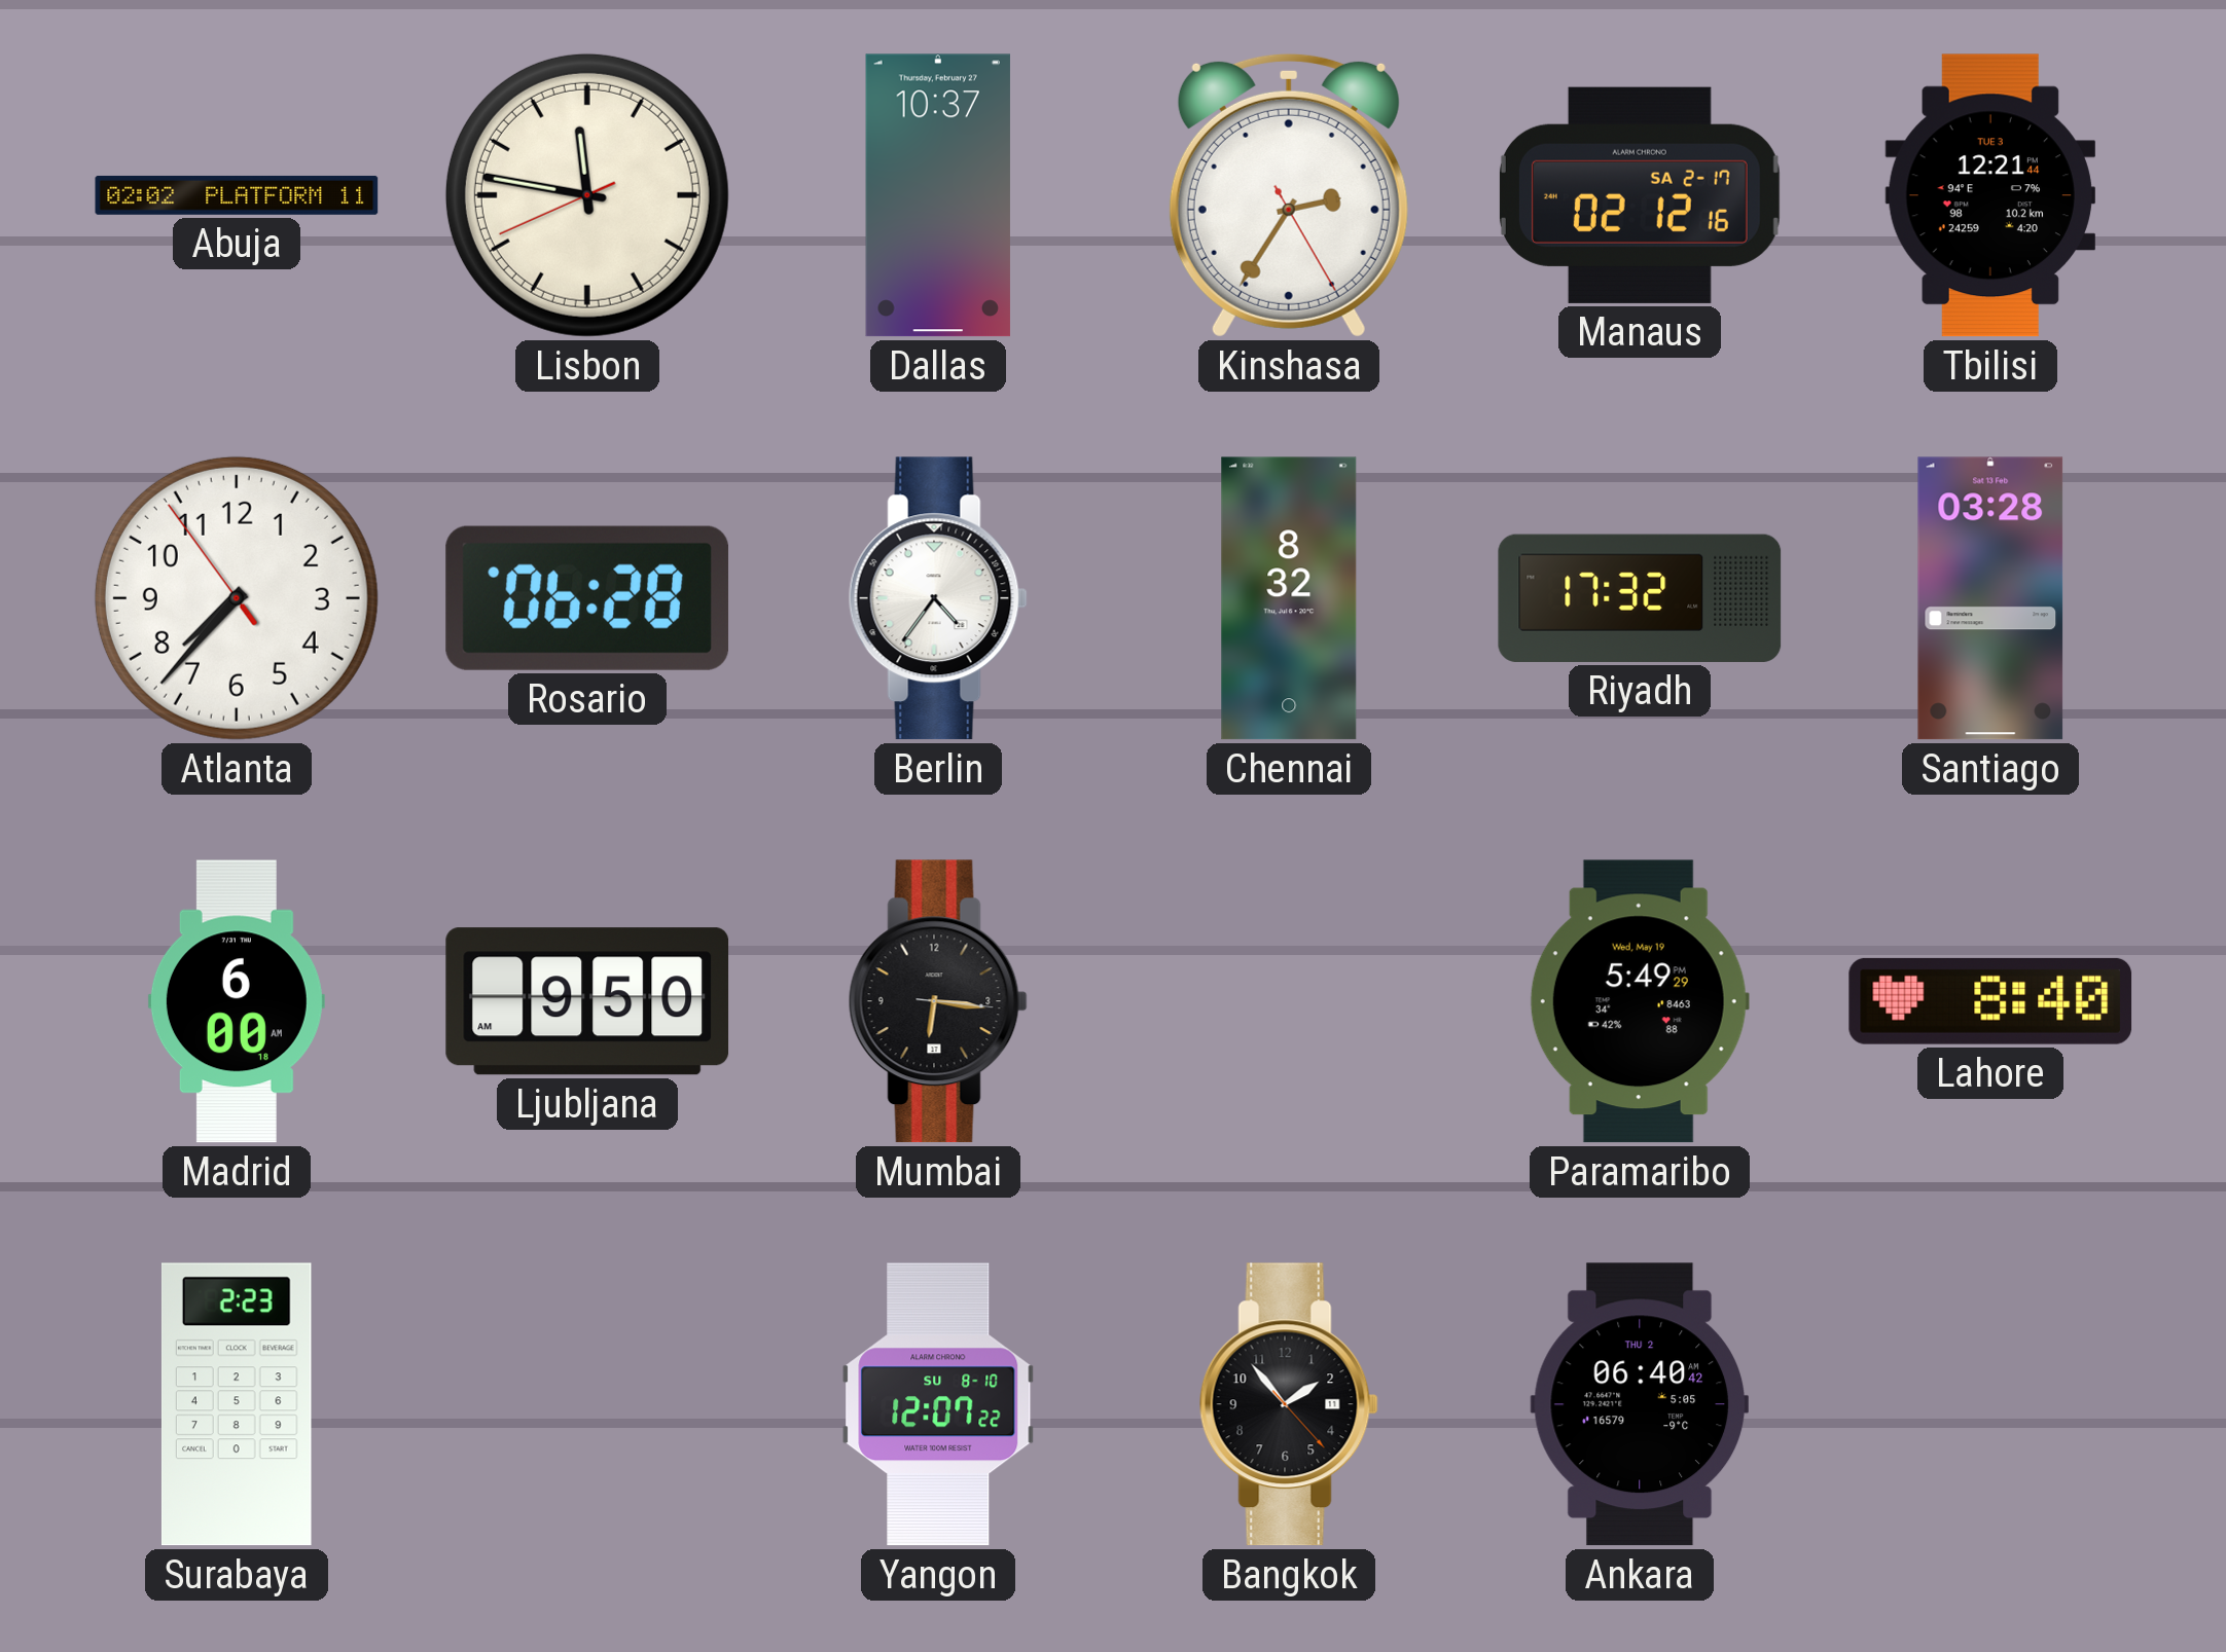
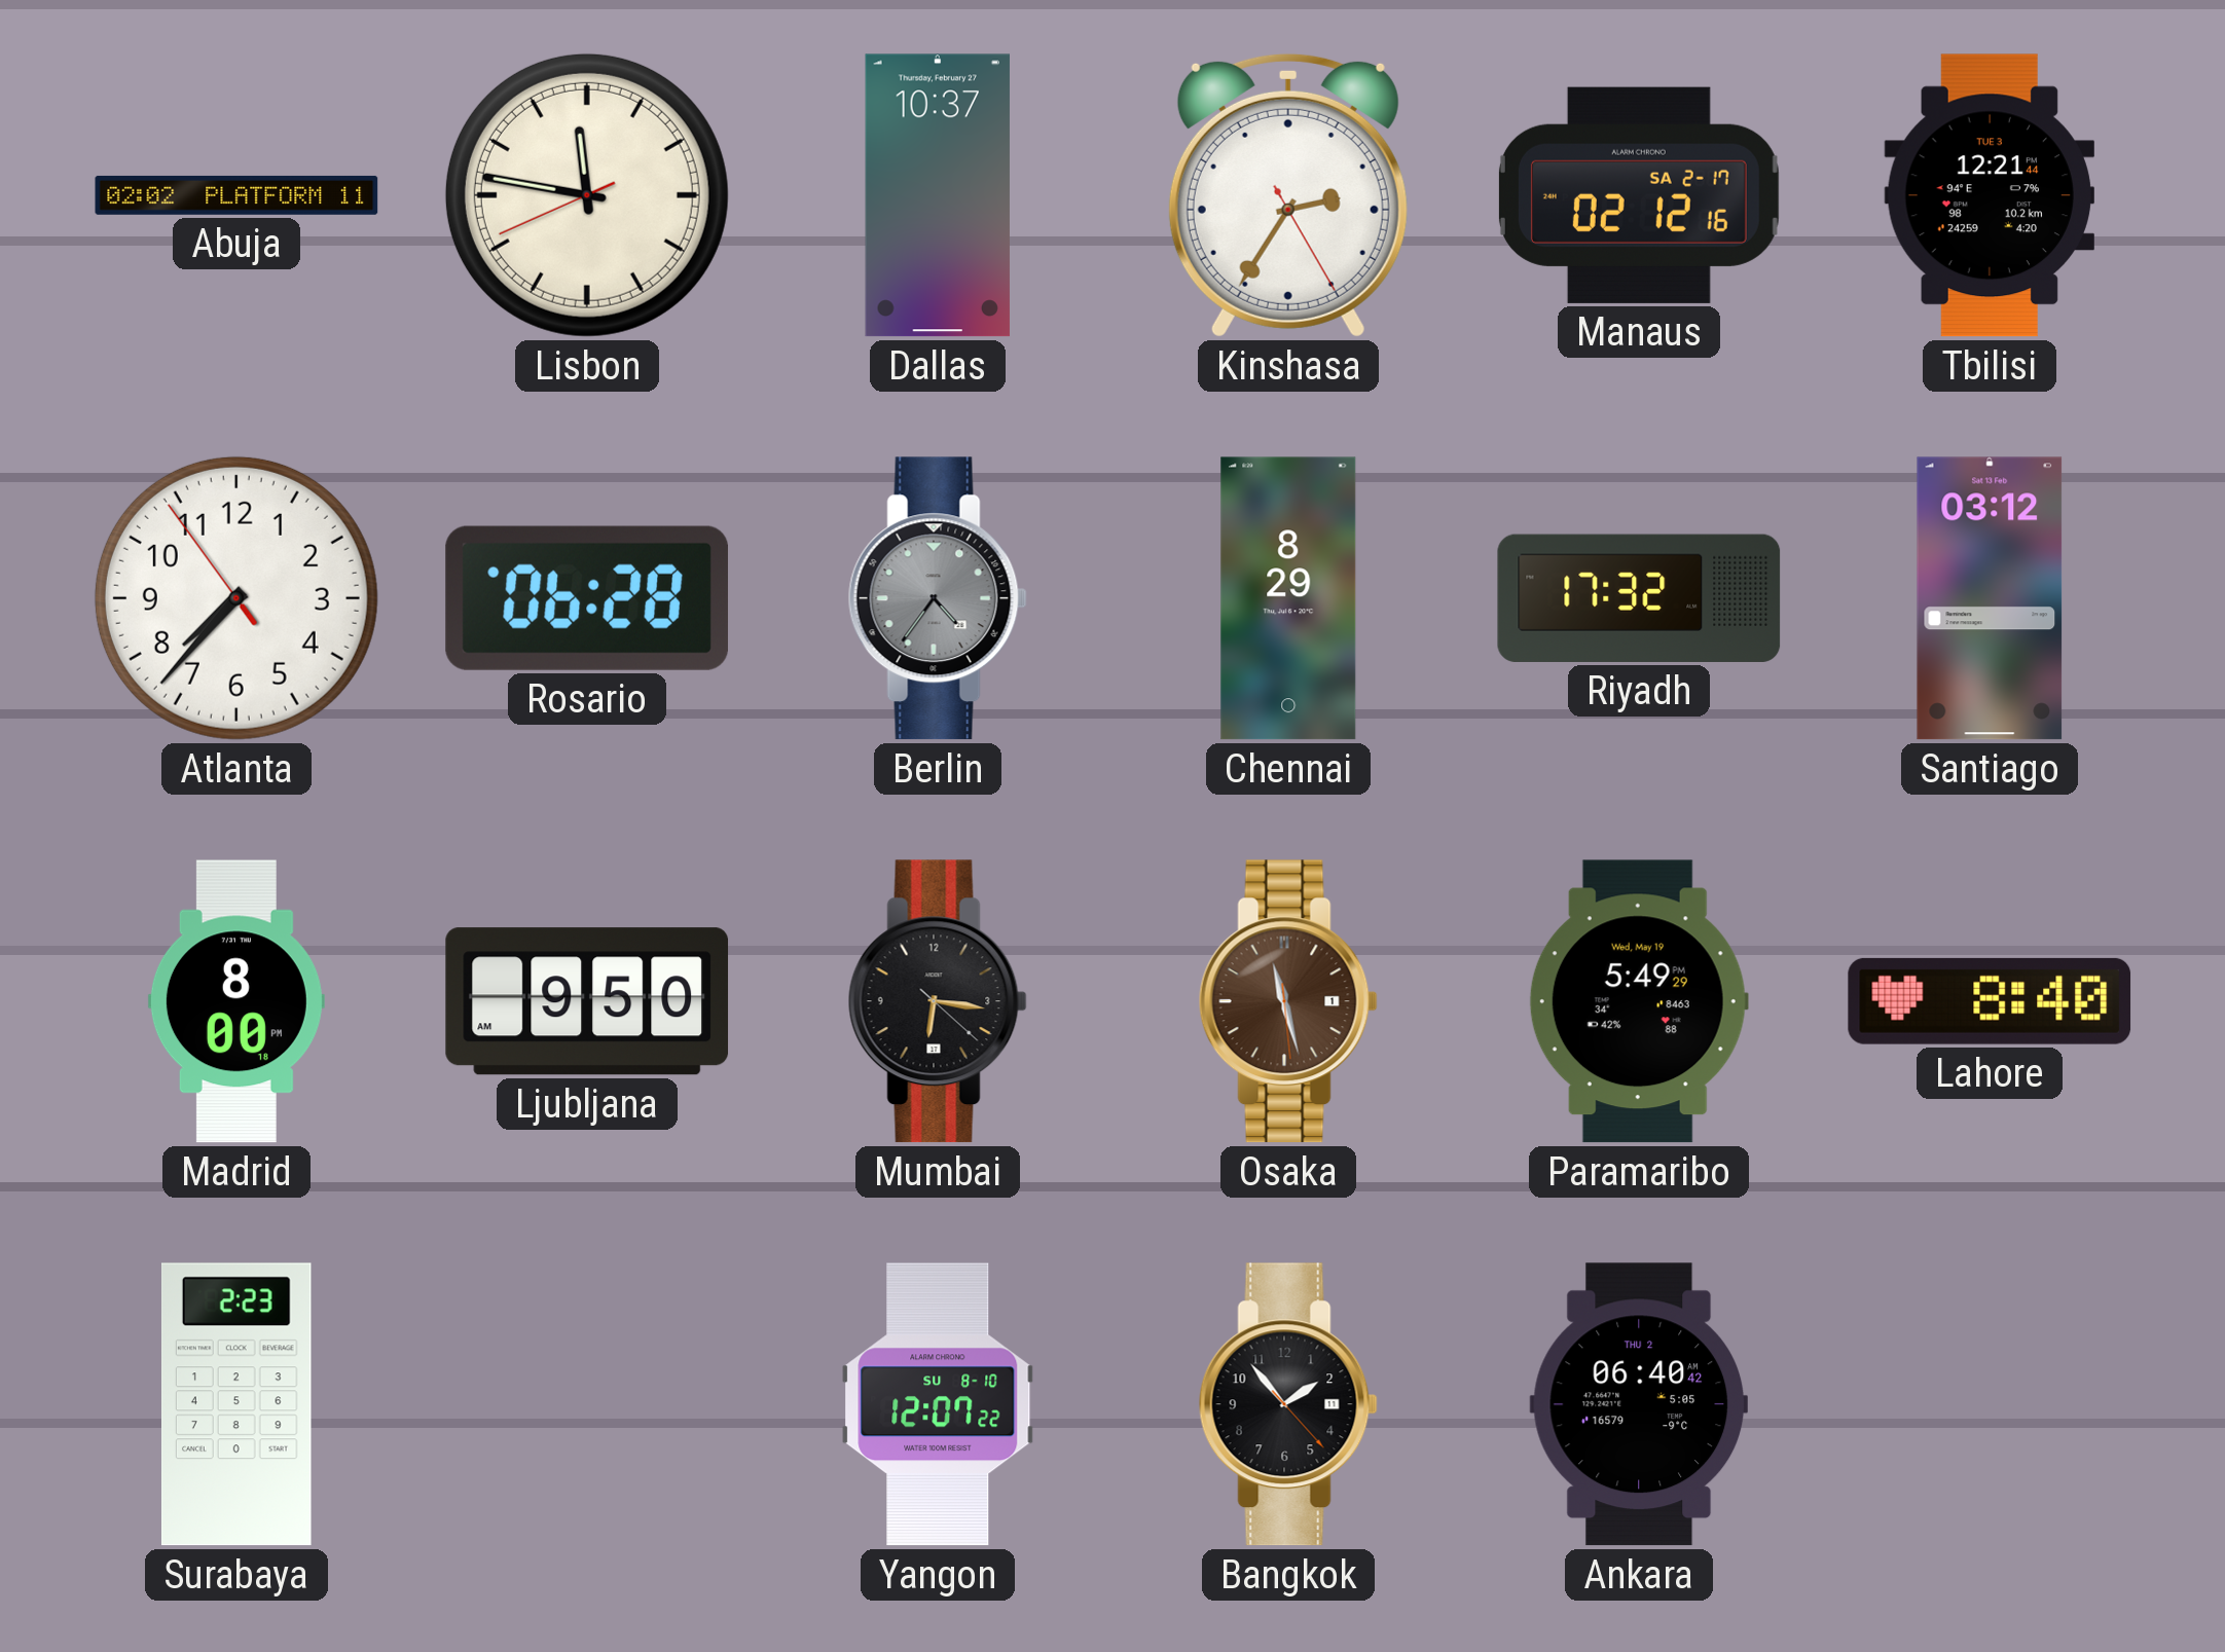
Berlin dial: white -> grey (938, 598)
Chennai: 8:32 -> 8:29 (1288, 598)
Santiago: 03:28 -> 03:12 (1990, 598)
Madrid: 6:00 -> 8:00 (236, 1001)
Mumbai: 6:16:16 -> 6:16:22 (938, 1001)
Osaka: none -> 11:27 (1288, 1001)
